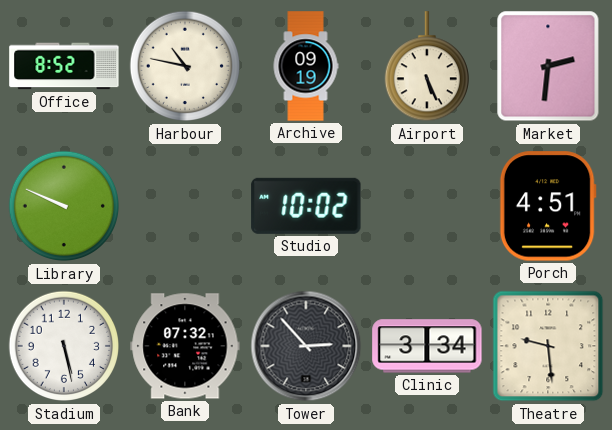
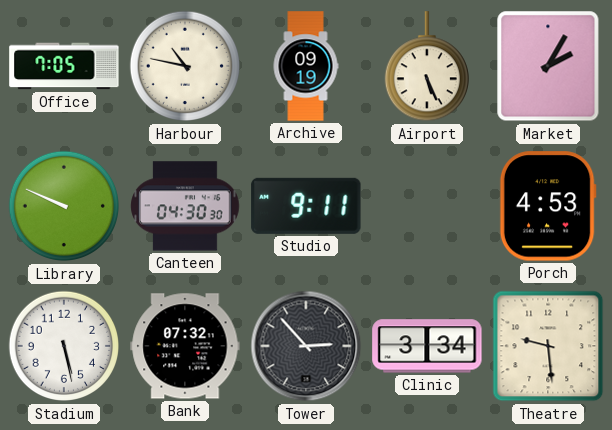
Office: 8:52 -> 7:05 (64, 66)
Market: 2:31 -> 2:05 (548, 66)
Canteen: none -> 04:30 (185, 206)
Studio: 10:02 -> 9:11 (306, 206)
Porch: 4:51 -> 4:53 (548, 206)
